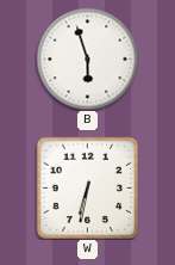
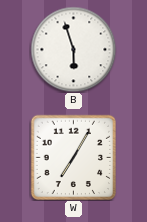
W: 6:32 -> 7:05 (73, 157)
